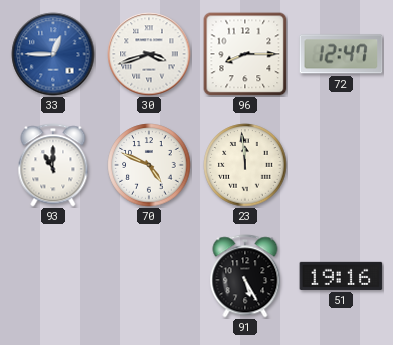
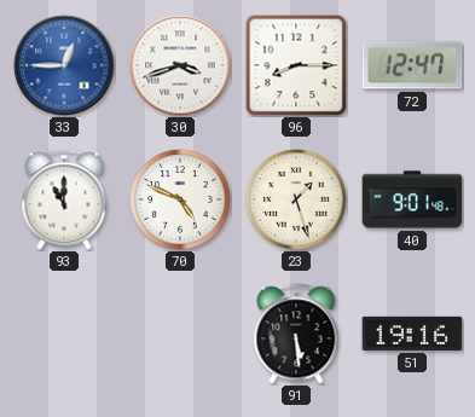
23: 11:59 -> 1:27 (296, 199)
40: none -> 9:01 (412, 199)
91: 5:25 -> 5:29 (296, 334)
